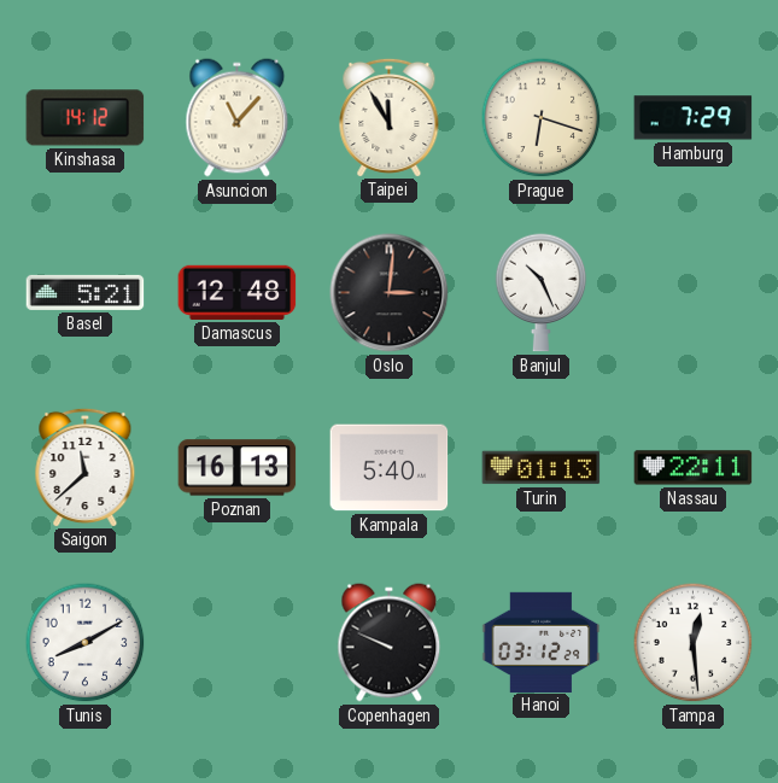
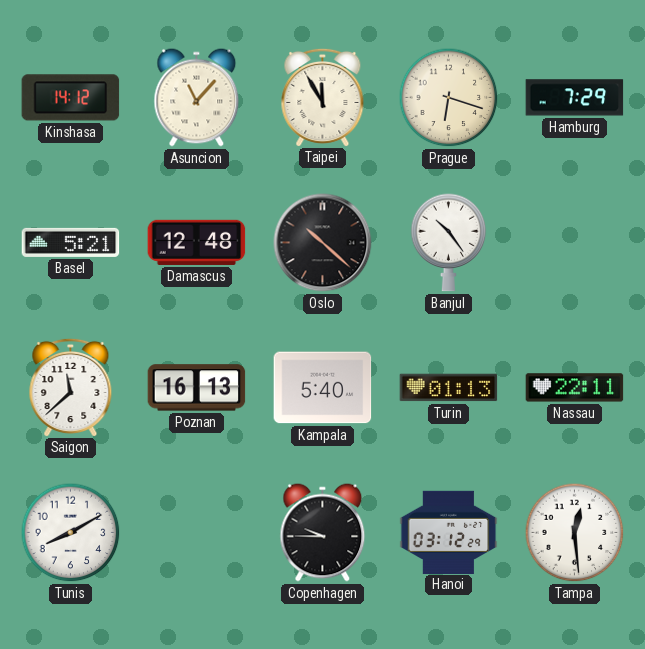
Oslo: 3:01 -> 10:22 (323, 243)
Banjul: 10:26 -> 10:24 (449, 243)
Copenhagen: 9:49 -> 9:45 (323, 533)
